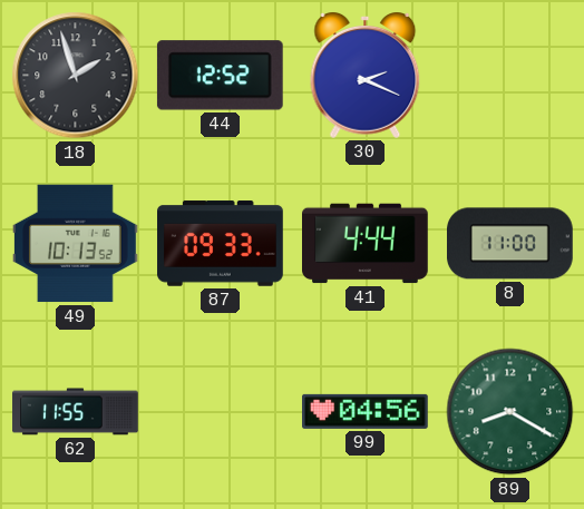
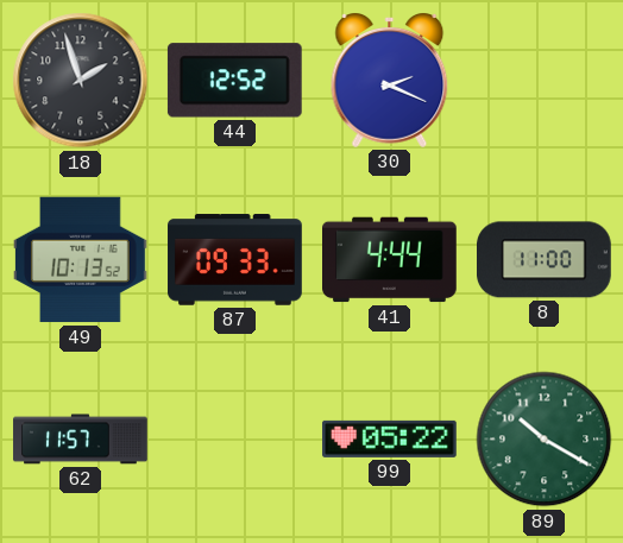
62: 11:55 -> 11:57 (81, 440)
99: 04:56 -> 05:22 (390, 438)
89: 8:20 -> 10:20 (545, 440)
